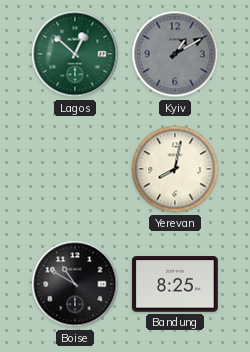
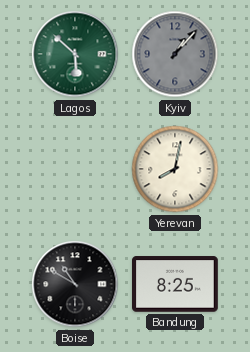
Lagos: 12:52 -> 5:52 (75, 54)
Kyiv: 1:10 -> 1:07 (175, 54)
